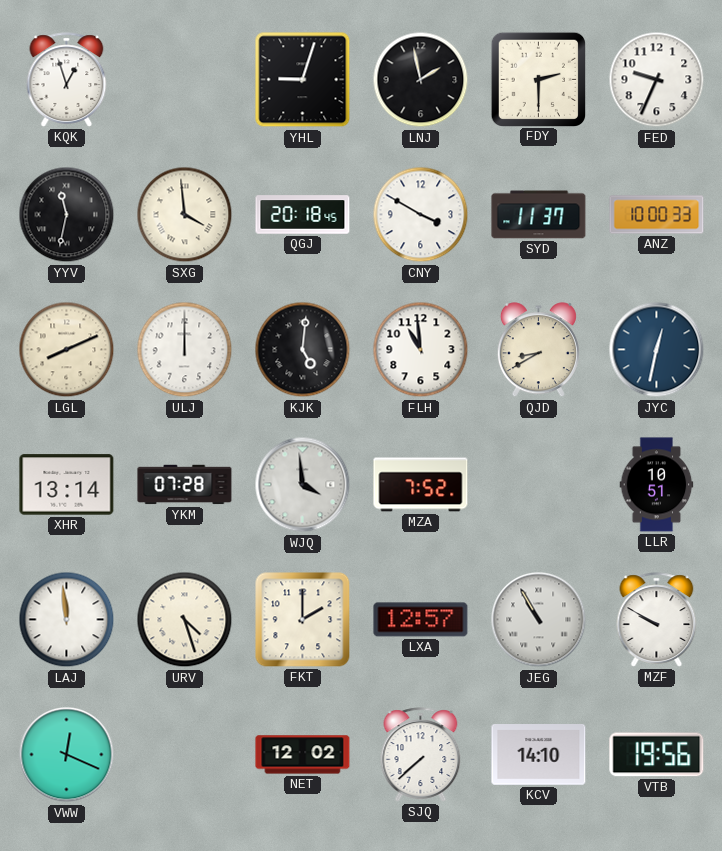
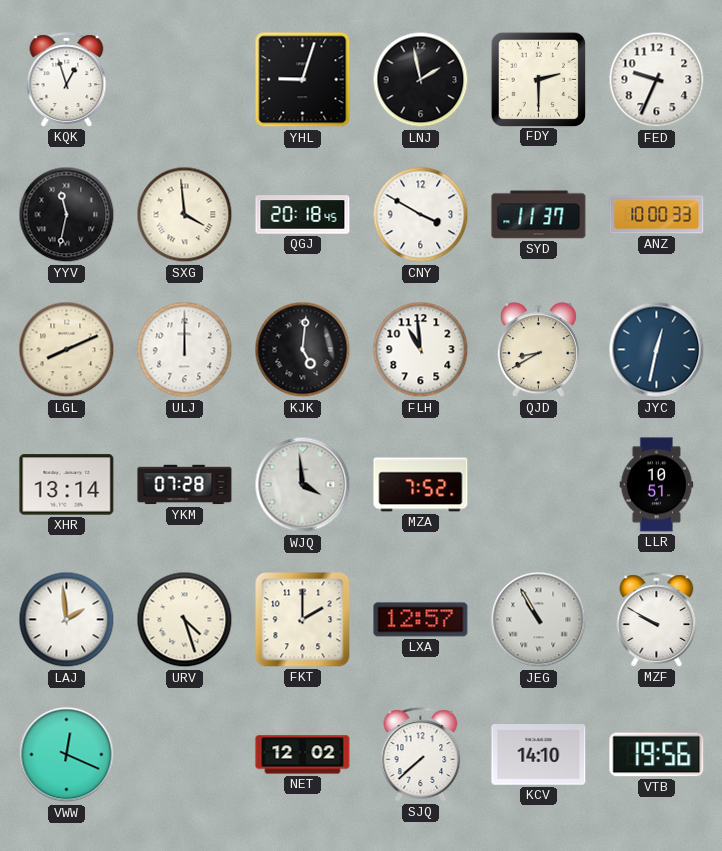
LAJ: 11:59 -> 1:59 (67, 620)
